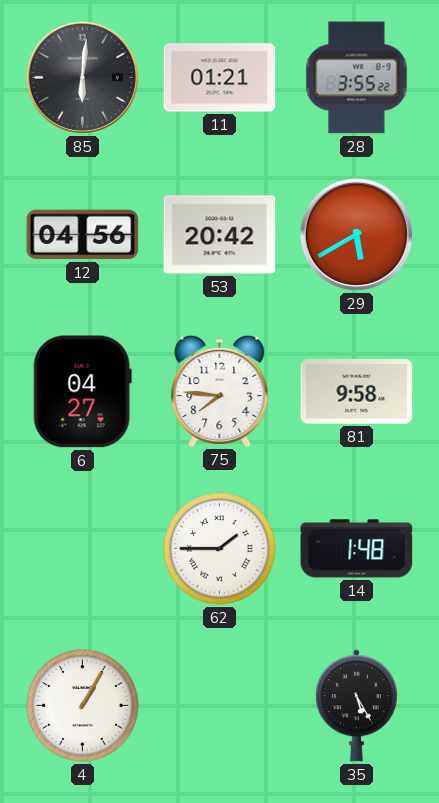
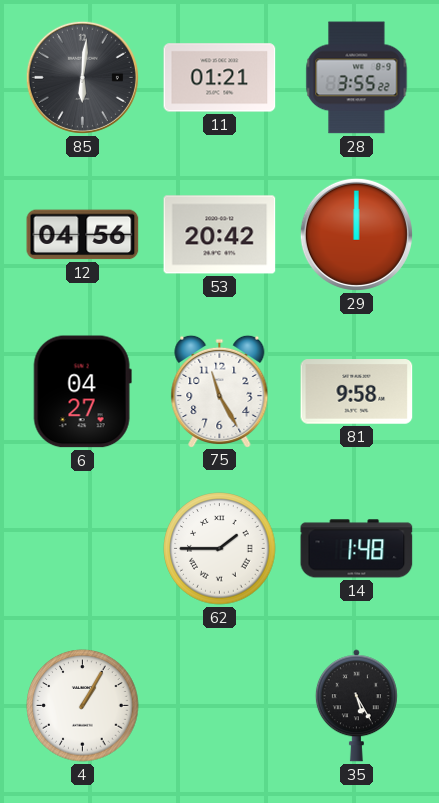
29: 5:40 -> 12:00 (356, 234)
75: 7:46 -> 11:25 (220, 391)
